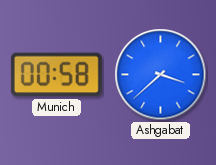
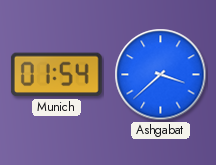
Munich: 00:58 -> 01:54 (56, 75)
